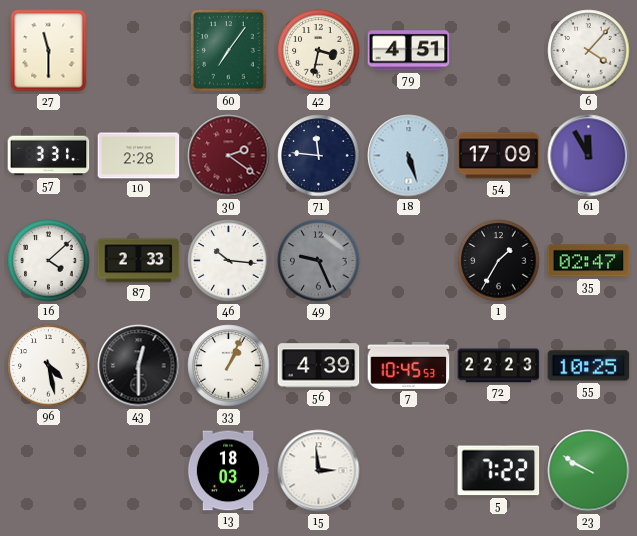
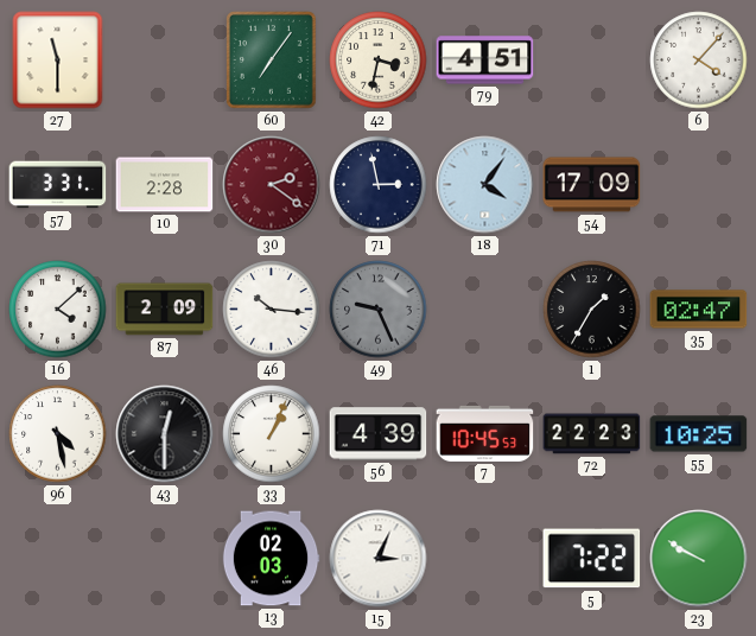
71: 11:46 -> 2:58 (379, 185)
18: 5:27 -> 4:06 (485, 185)
61: 11:55 -> none (589, 156)
87: 2:33 -> 2:09 (165, 310)
13: 18:03 -> 02:03 (271, 559)
15: 2:59 -> 3:04 (379, 559)
